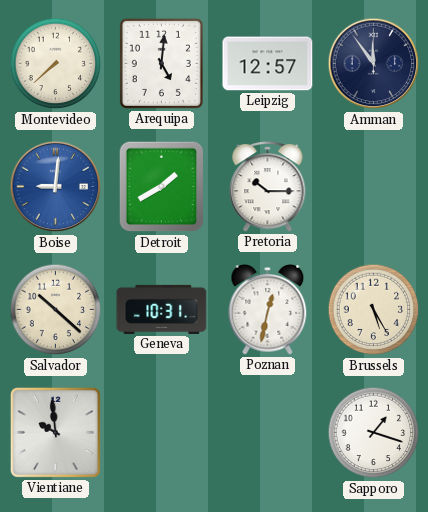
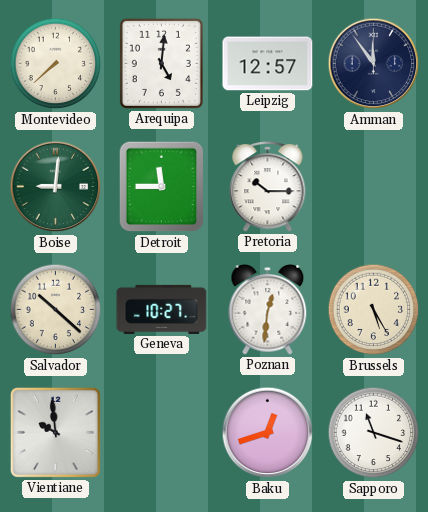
Boise dial: blue -> green (56, 187)
Detroit: 1:40 -> 11:45 (162, 187)
Geneva: 10:31 -> 10:27 (162, 309)
Poznan: 12:32 -> 12:31 (268, 310)
Baku: none -> 12:42 (268, 433)
Sapporo: 1:18 -> 11:18 (374, 433)
